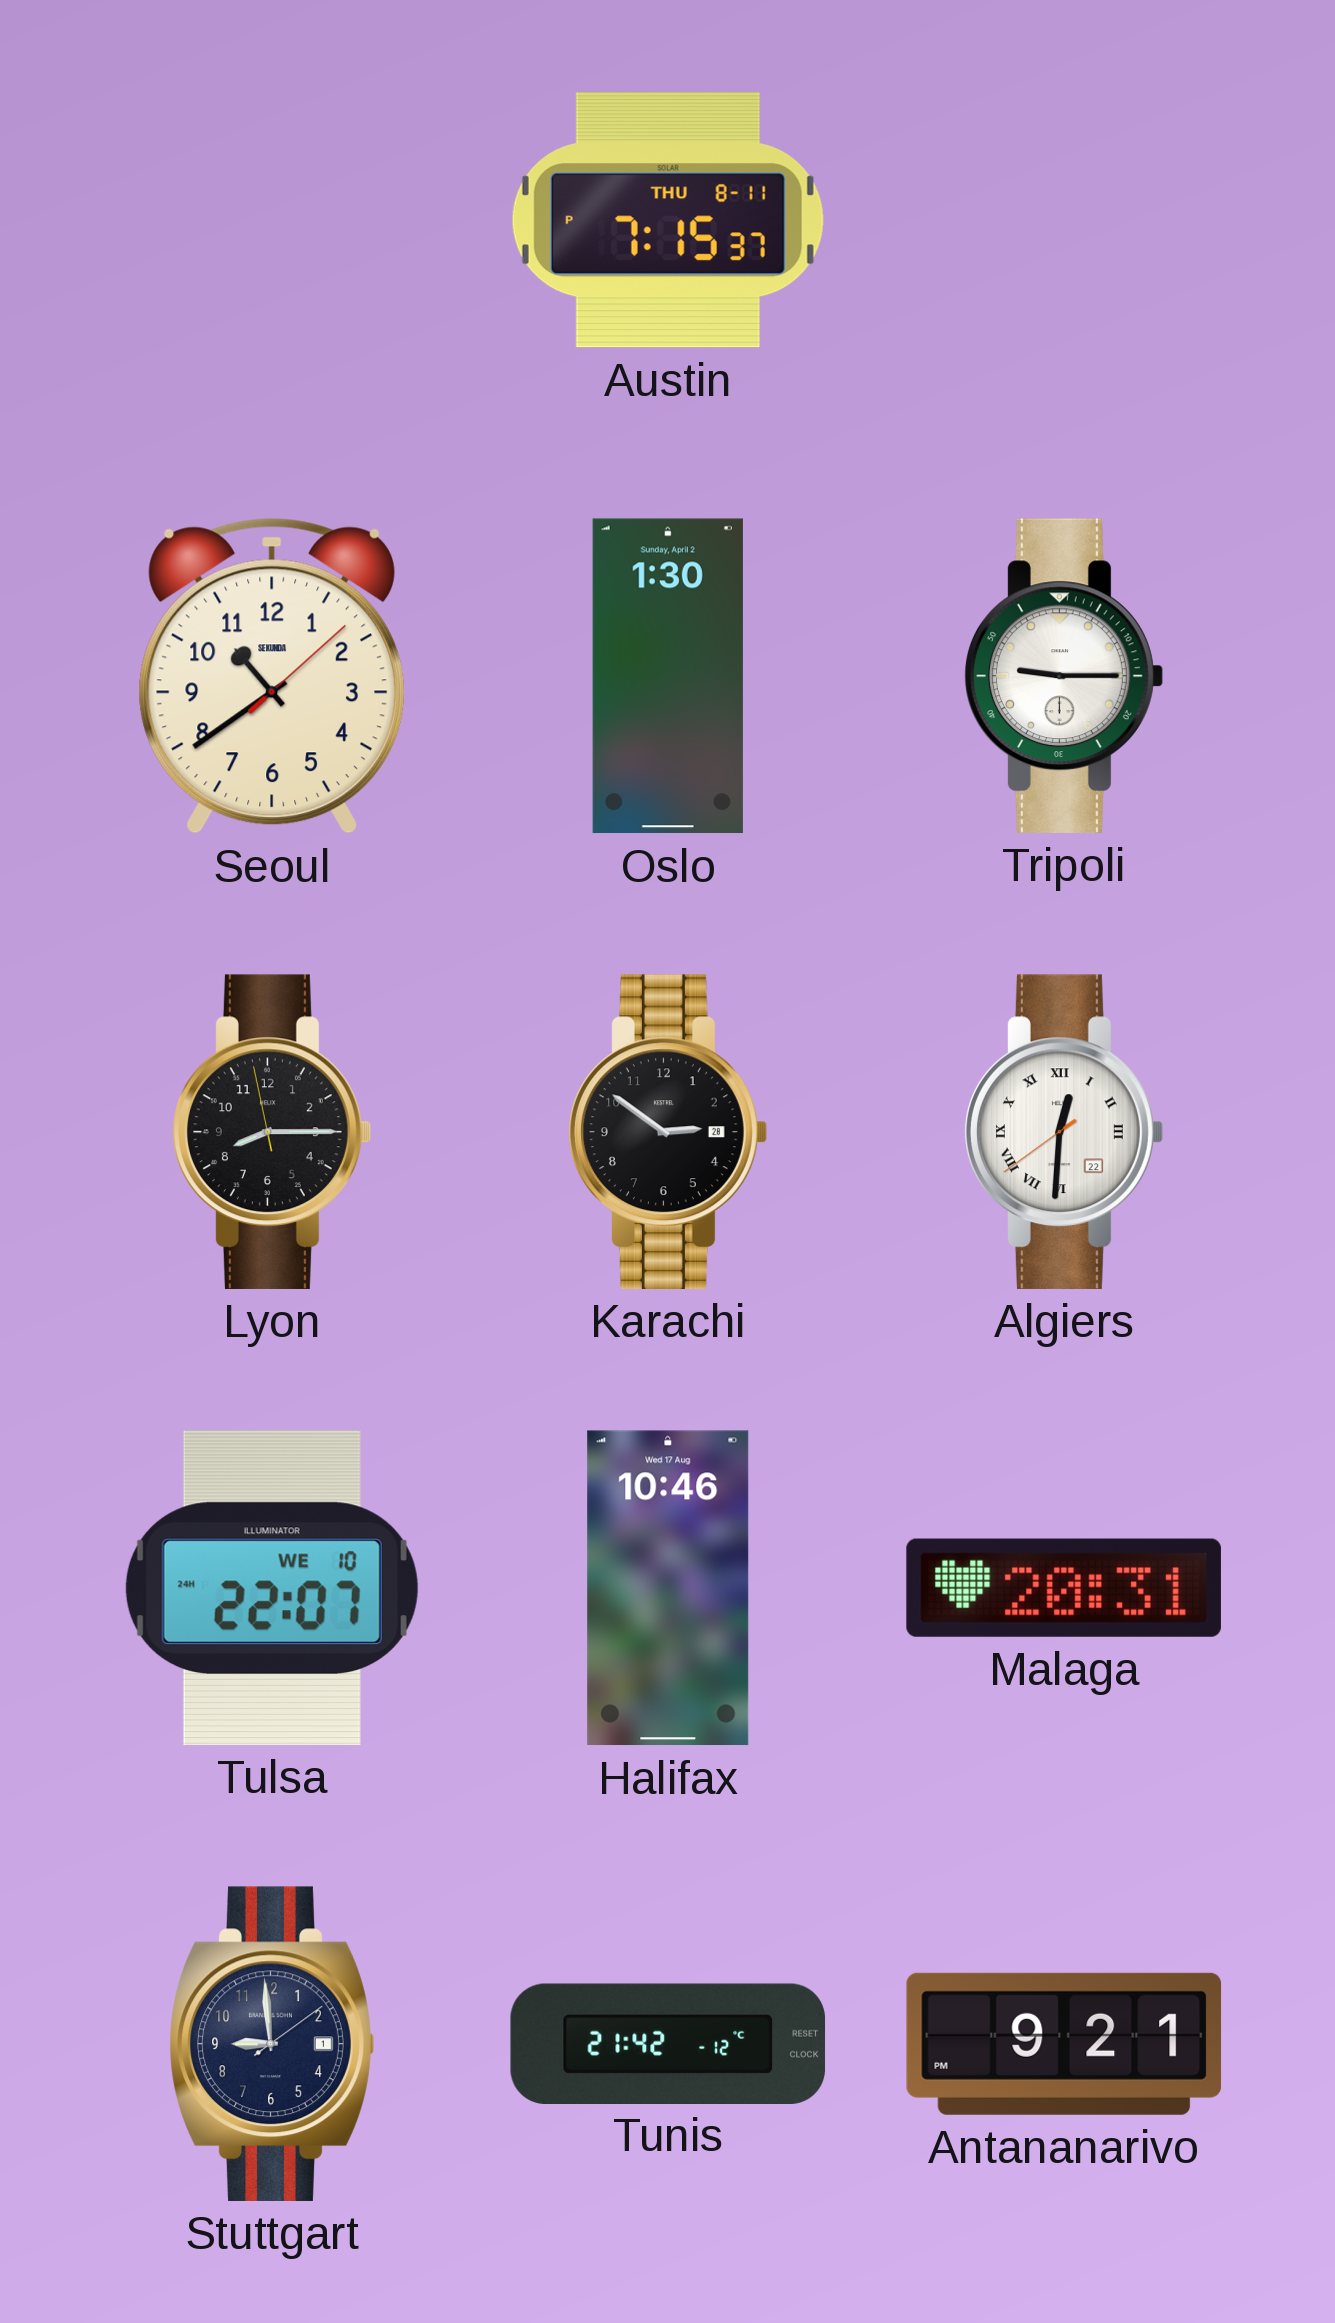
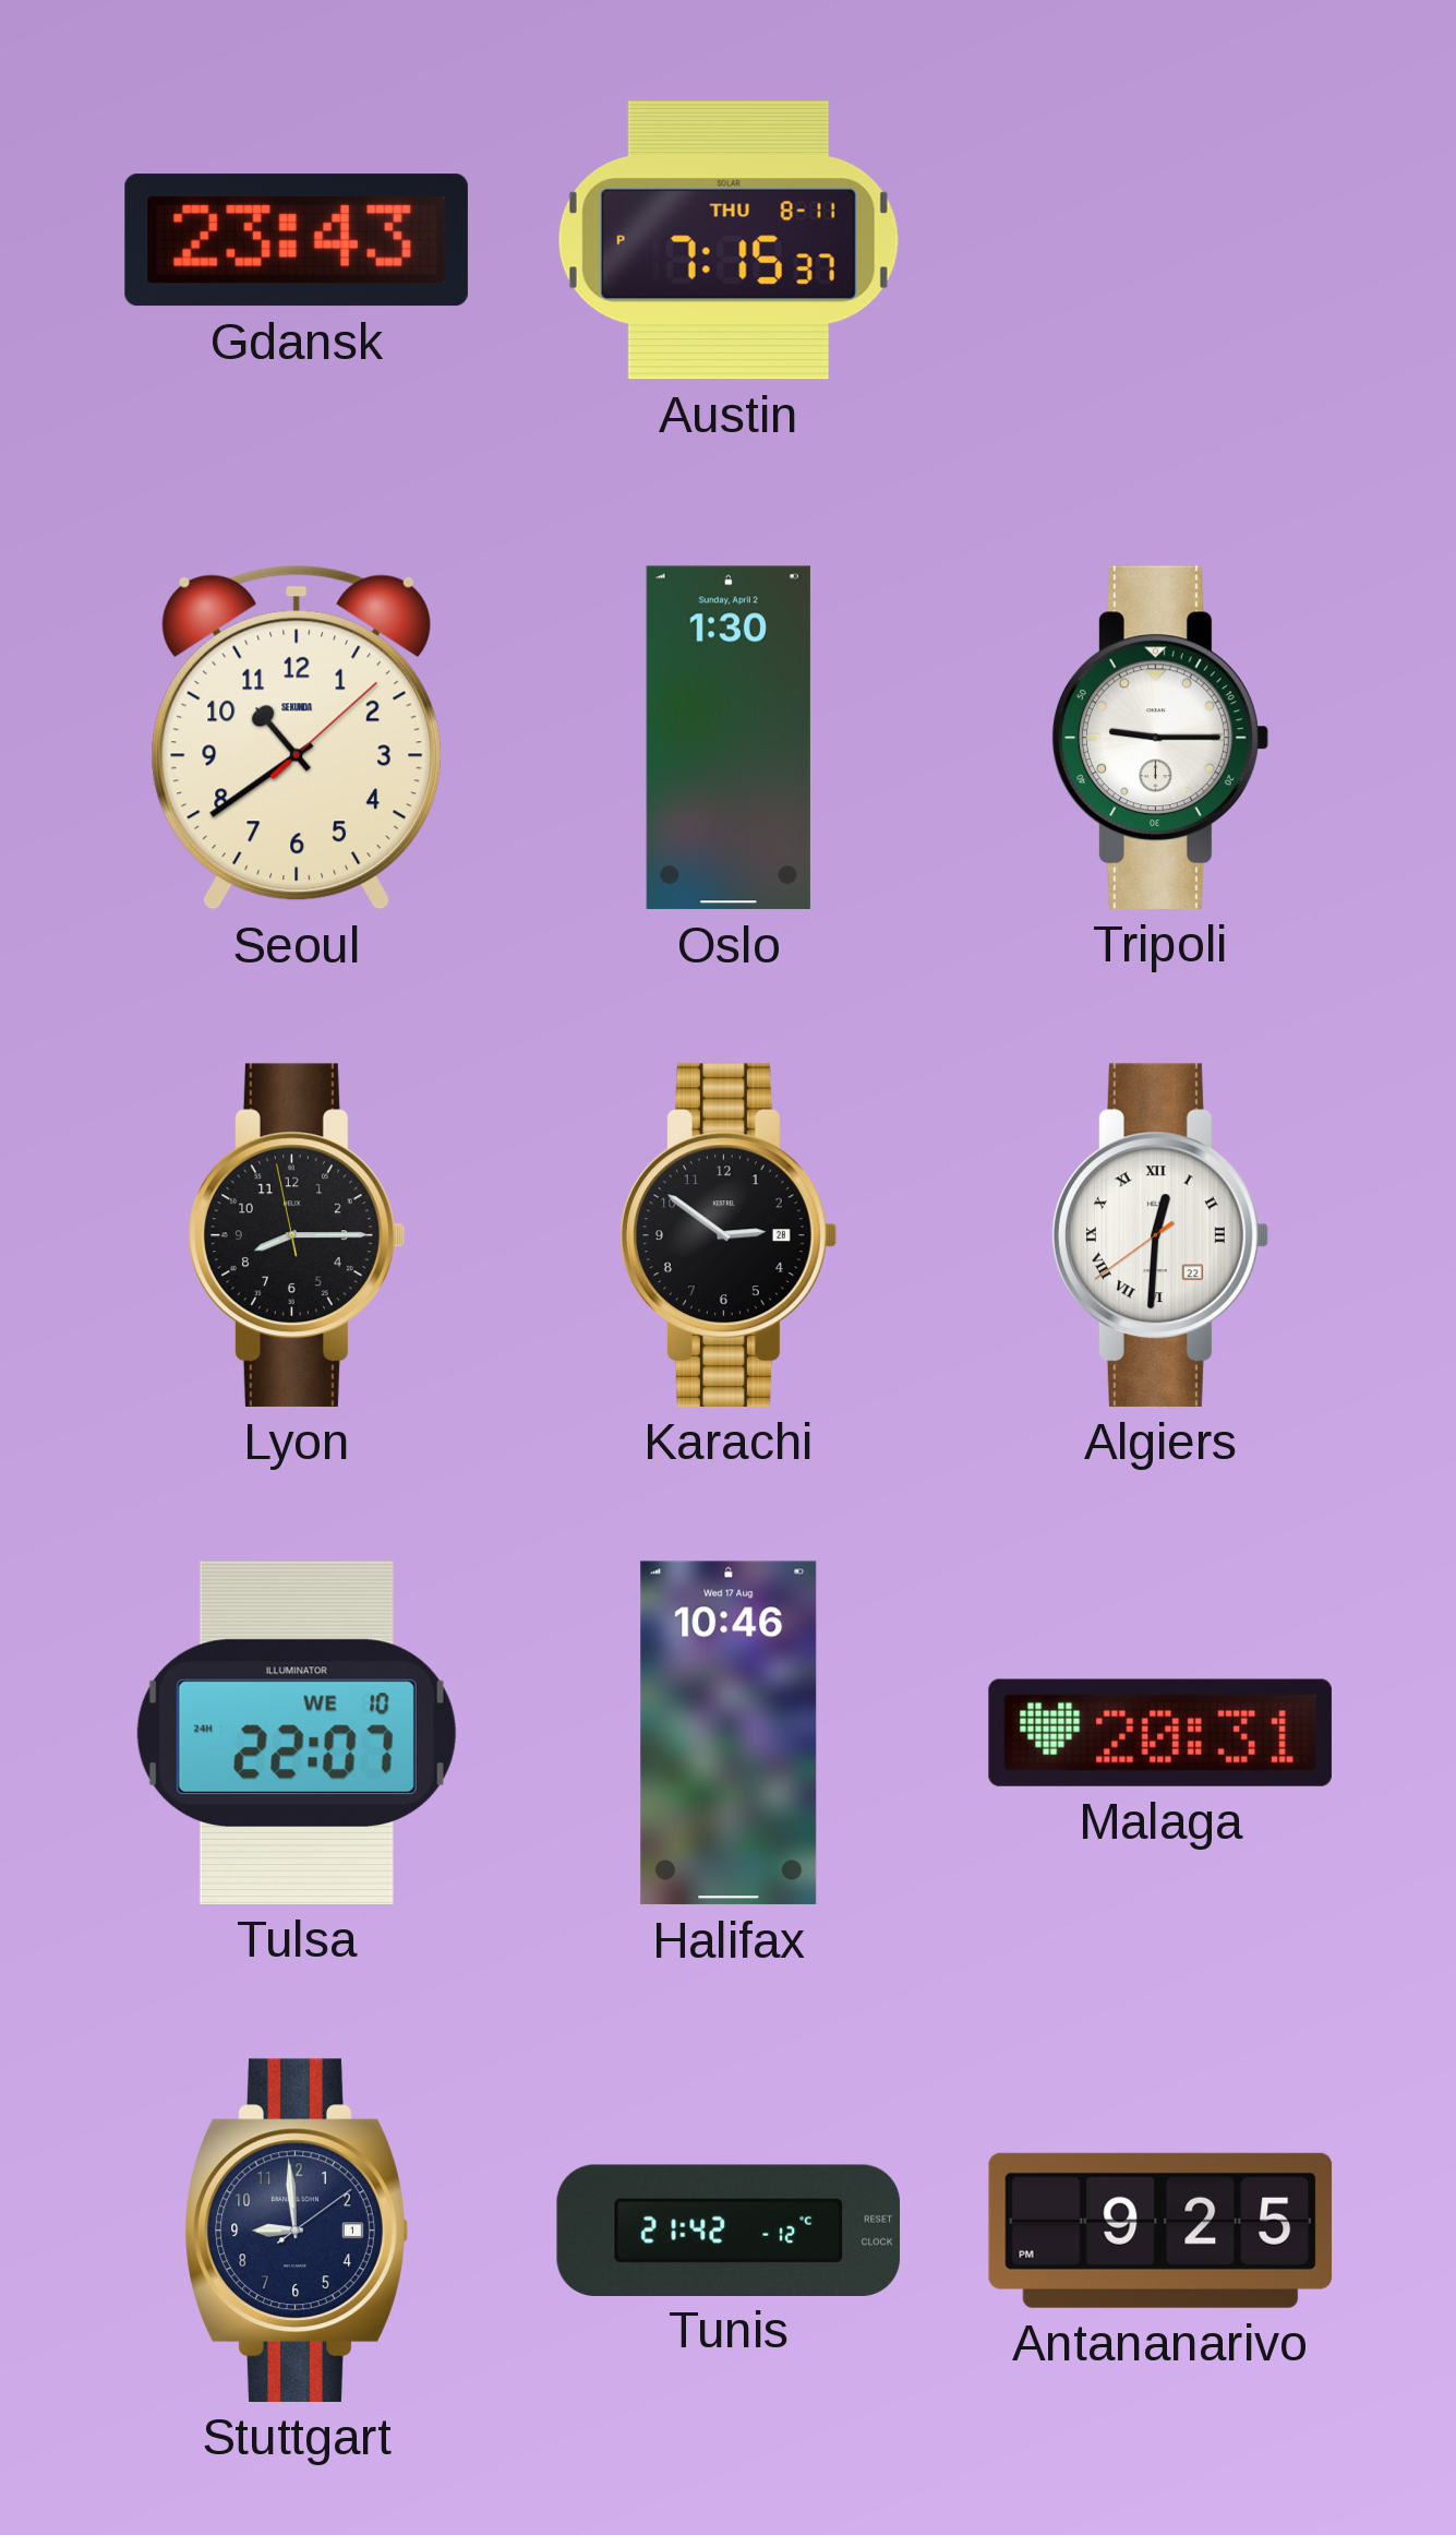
Gdansk: none -> 23:43 (297, 240)
Antananarivo: 9:21 -> 9:25 (1160, 2231)
